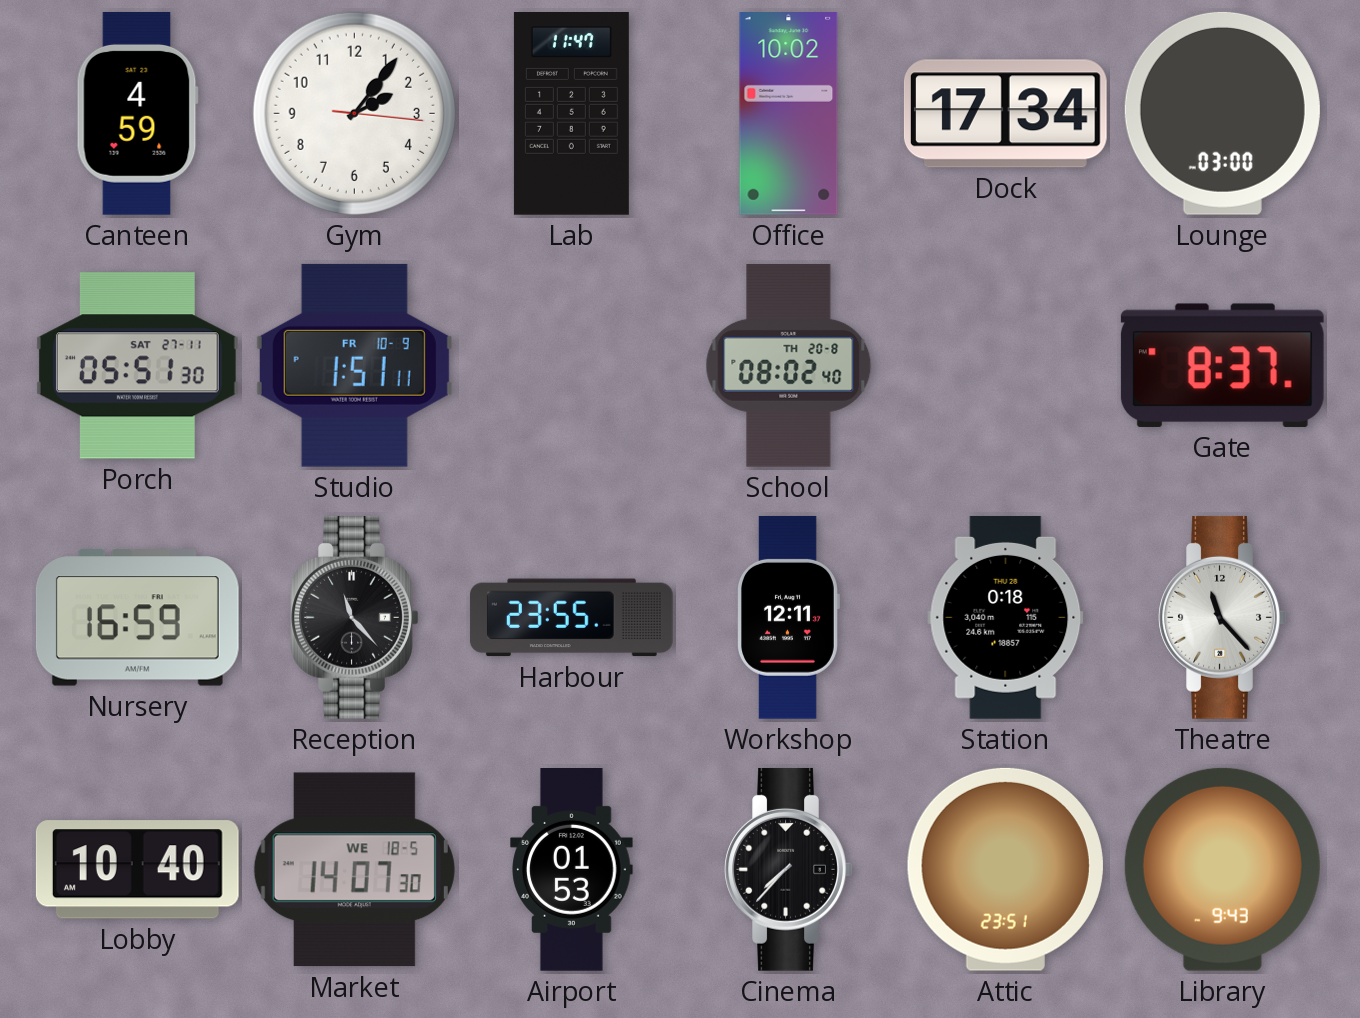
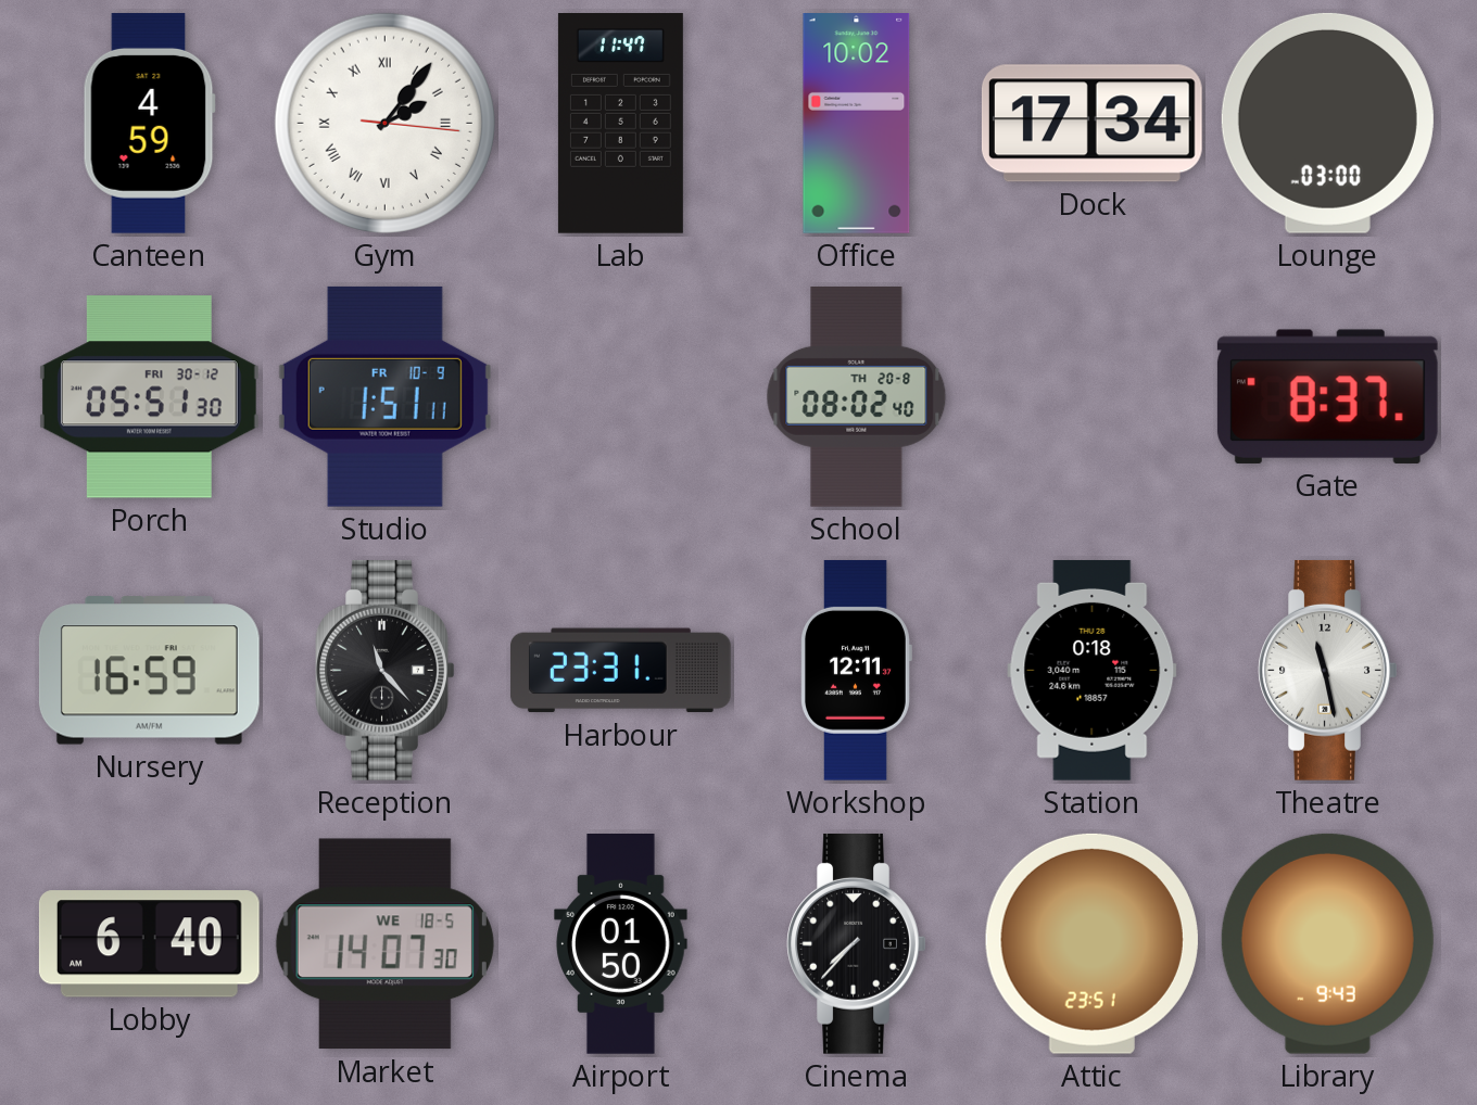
Gym numerals: Arabic -> Roman (384, 123)
Porch date: SAT 27-11 -> FRI 30-12 (149, 397)
Harbour: 23:55 -> 23:31 (620, 671)
Theatre: 11:23 -> 11:28 (1328, 670)
Lobby: 10:40 -> 6:40 (149, 944)
Airport: 01:53 -> 01:50 (621, 944)
